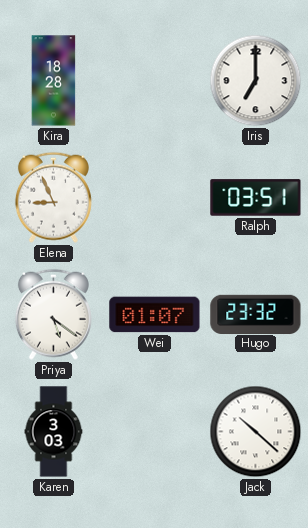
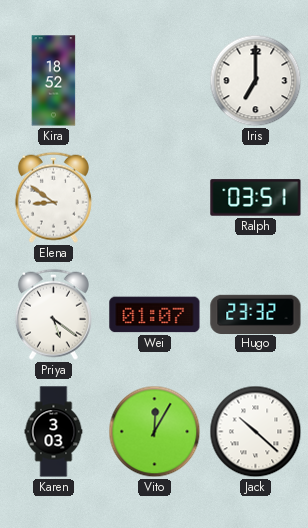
Kira: 18:28 -> 18:52 (54, 81)
Elena: 8:56 -> 8:51 (53, 197)
Vito: none -> 12:05 (155, 432)
